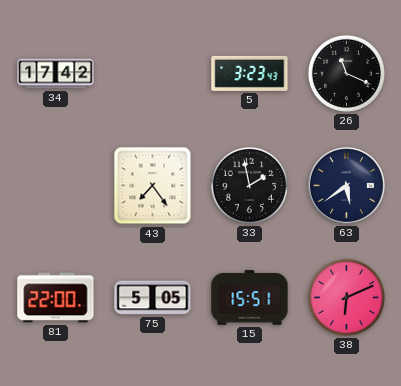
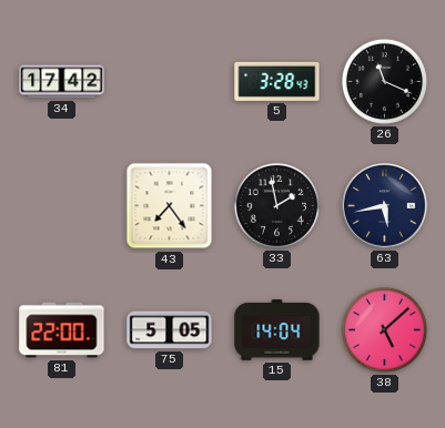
5: 3:23 -> 3:28 (277, 81)
63: 5:39 -> 5:43 (385, 206)
15: 15:51 -> 14:04 (277, 330)
38: 6:11 -> 5:08 (384, 329)
